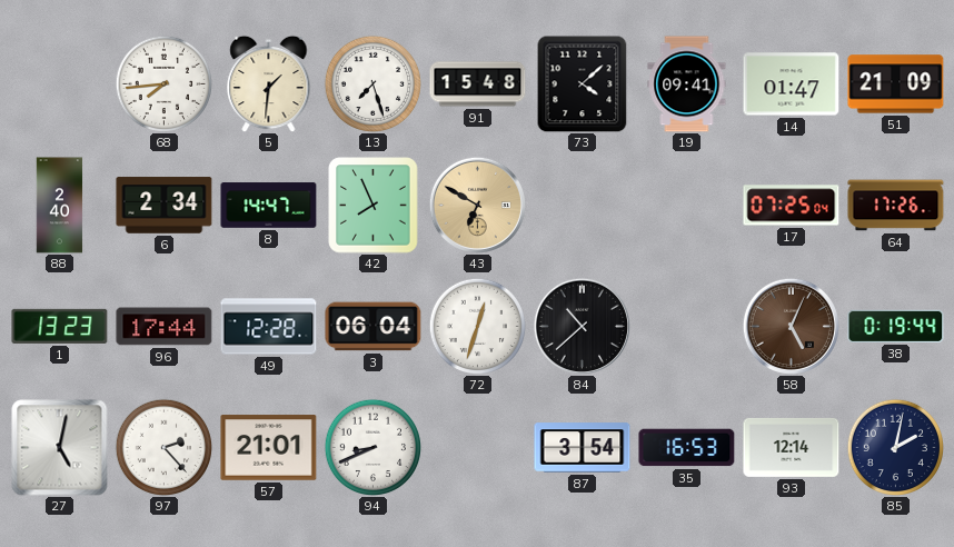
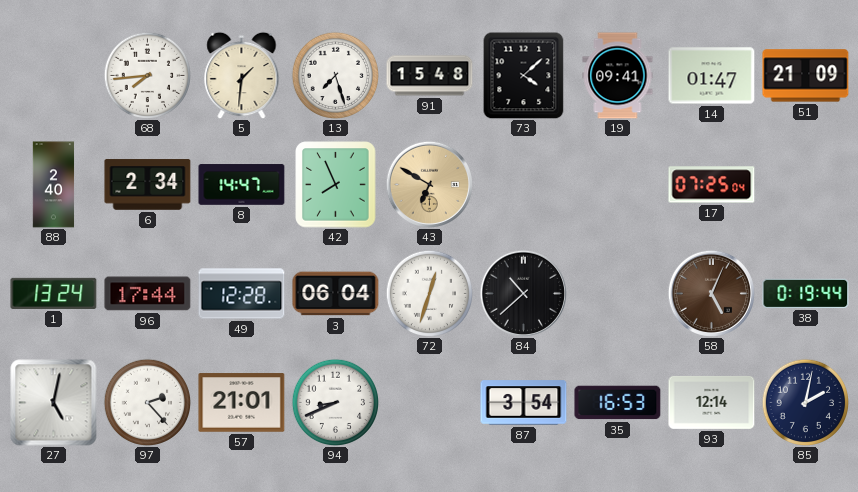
64: 17:26 -> none (896, 206)
1: 13:23 -> 13:24 (54, 293)
